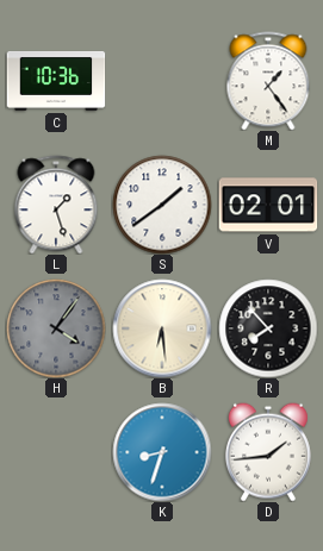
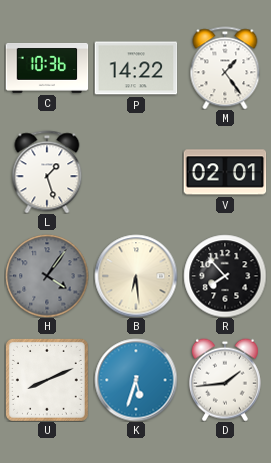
P: none -> 14:22 (136, 68)
S: 1:39 -> none (162, 205)
U: none -> 8:11 (47, 380)
K: 8:33 -> 5:33 (136, 380)
